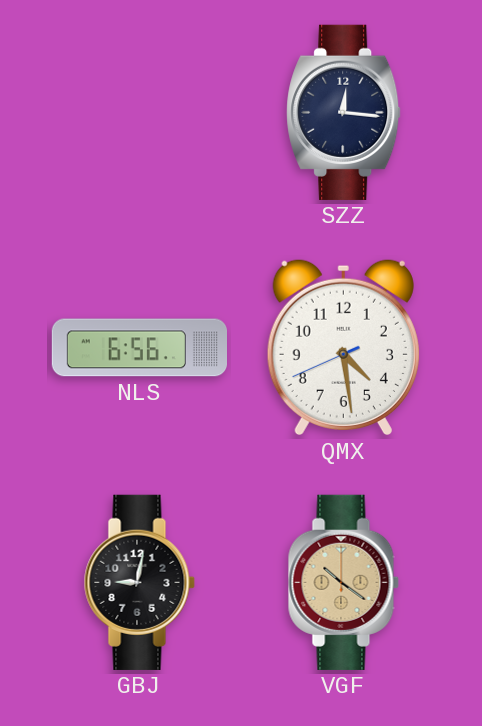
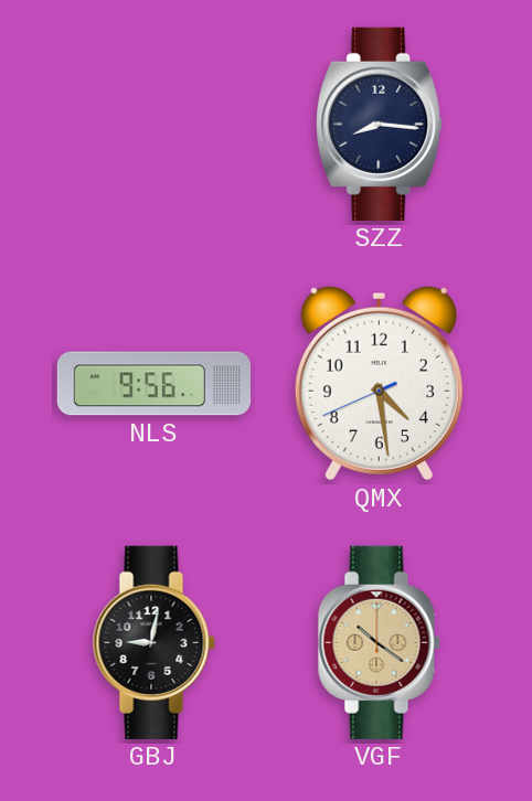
SZZ: 12:16 -> 8:16 (380, 124)
NLS: 6:56 -> 9:56 (153, 384)
